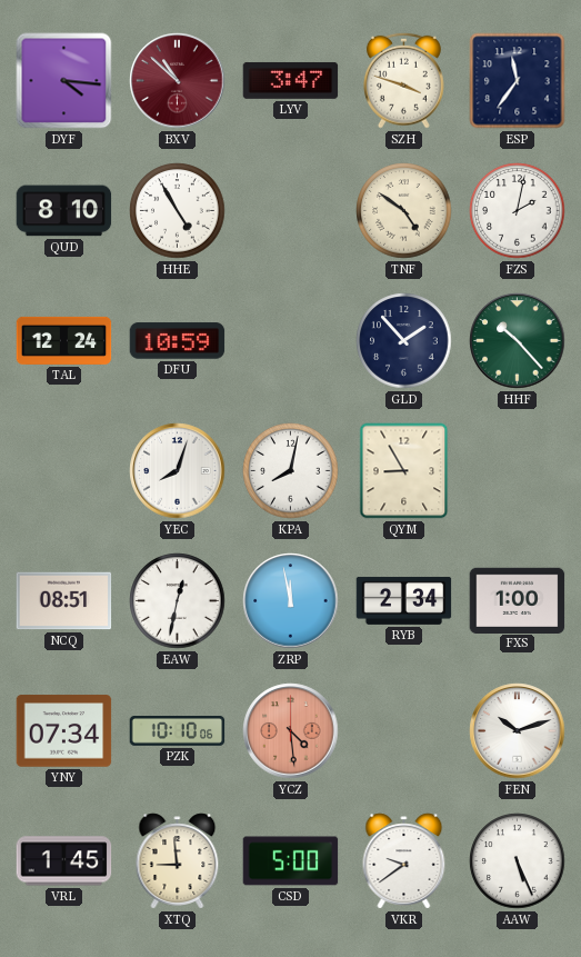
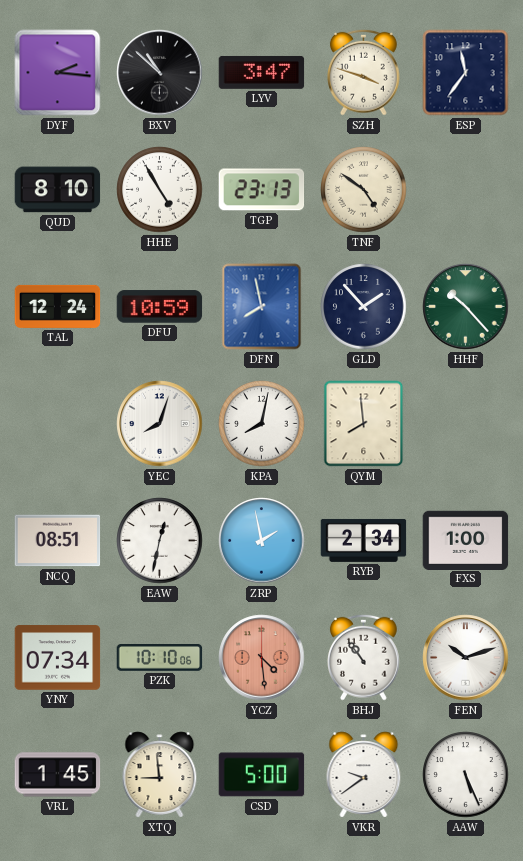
DYF: 4:16 -> 2:16 (58, 73)
BXV dial: burgundy -> black (160, 73)
TGP: none -> 23:13 (262, 190)
FZS: 2:02 -> none (518, 211)
DFN: none -> 7:58 (262, 307)
QYM: 8:55 -> 7:59 (364, 424)
ZRP: 11:58 -> 1:58 (262, 541)
BHJ: none -> 10:54 (364, 657)
